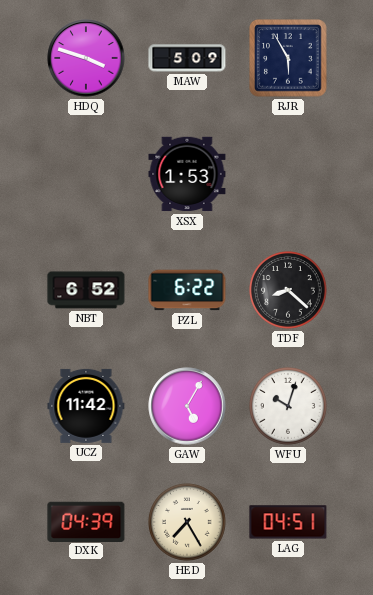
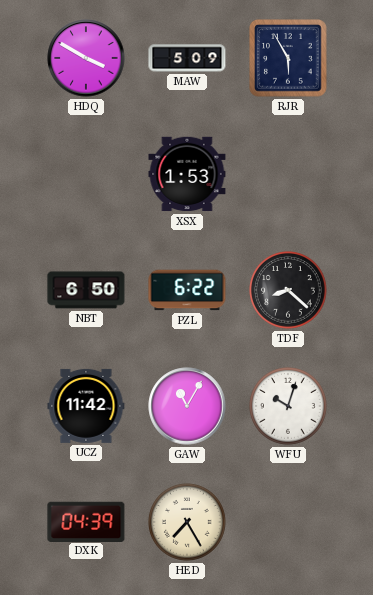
HDQ: 3:48 -> 3:50 (86, 58)
NBT: 6:52 -> 6:50 (86, 290)
GAW: 5:05 -> 11:05 (187, 406)
LAG: 04:51 -> none (288, 522)
